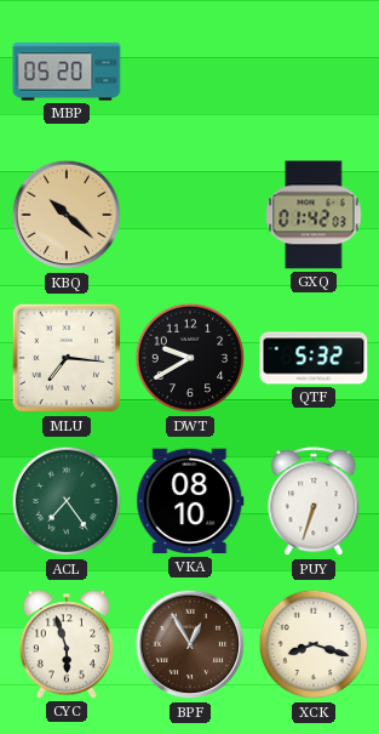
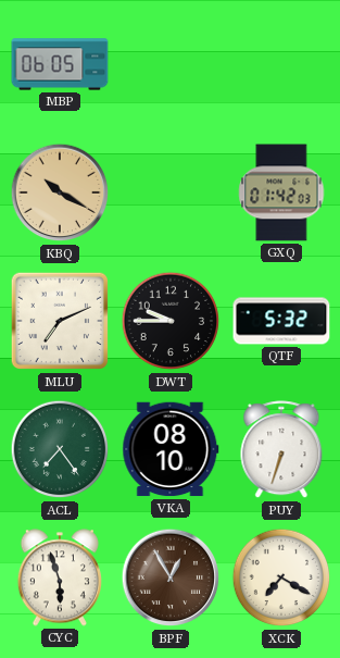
MBP: 05:20 -> 06:05 (60, 64)
KBQ: 10:22 -> 10:20 (60, 193)
MLU: 7:16 -> 7:11 (60, 321)
DWT: 9:40 -> 9:45 (171, 321)
XCK: 8:18 -> 7:20 (281, 578)
